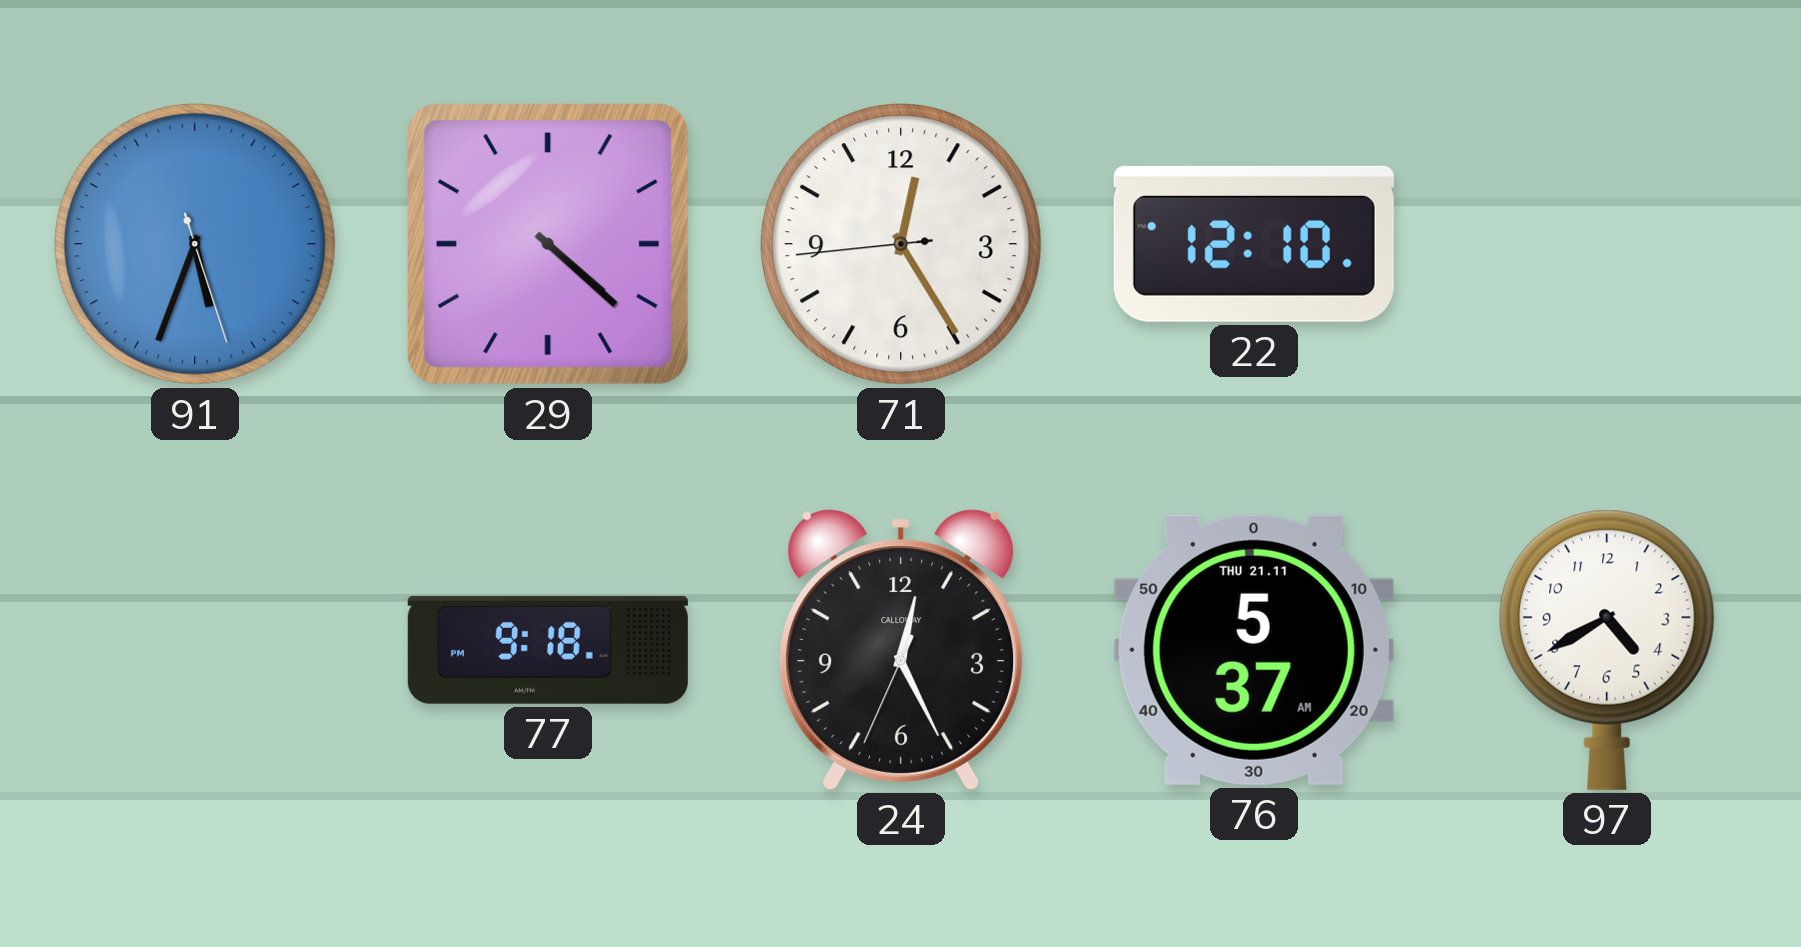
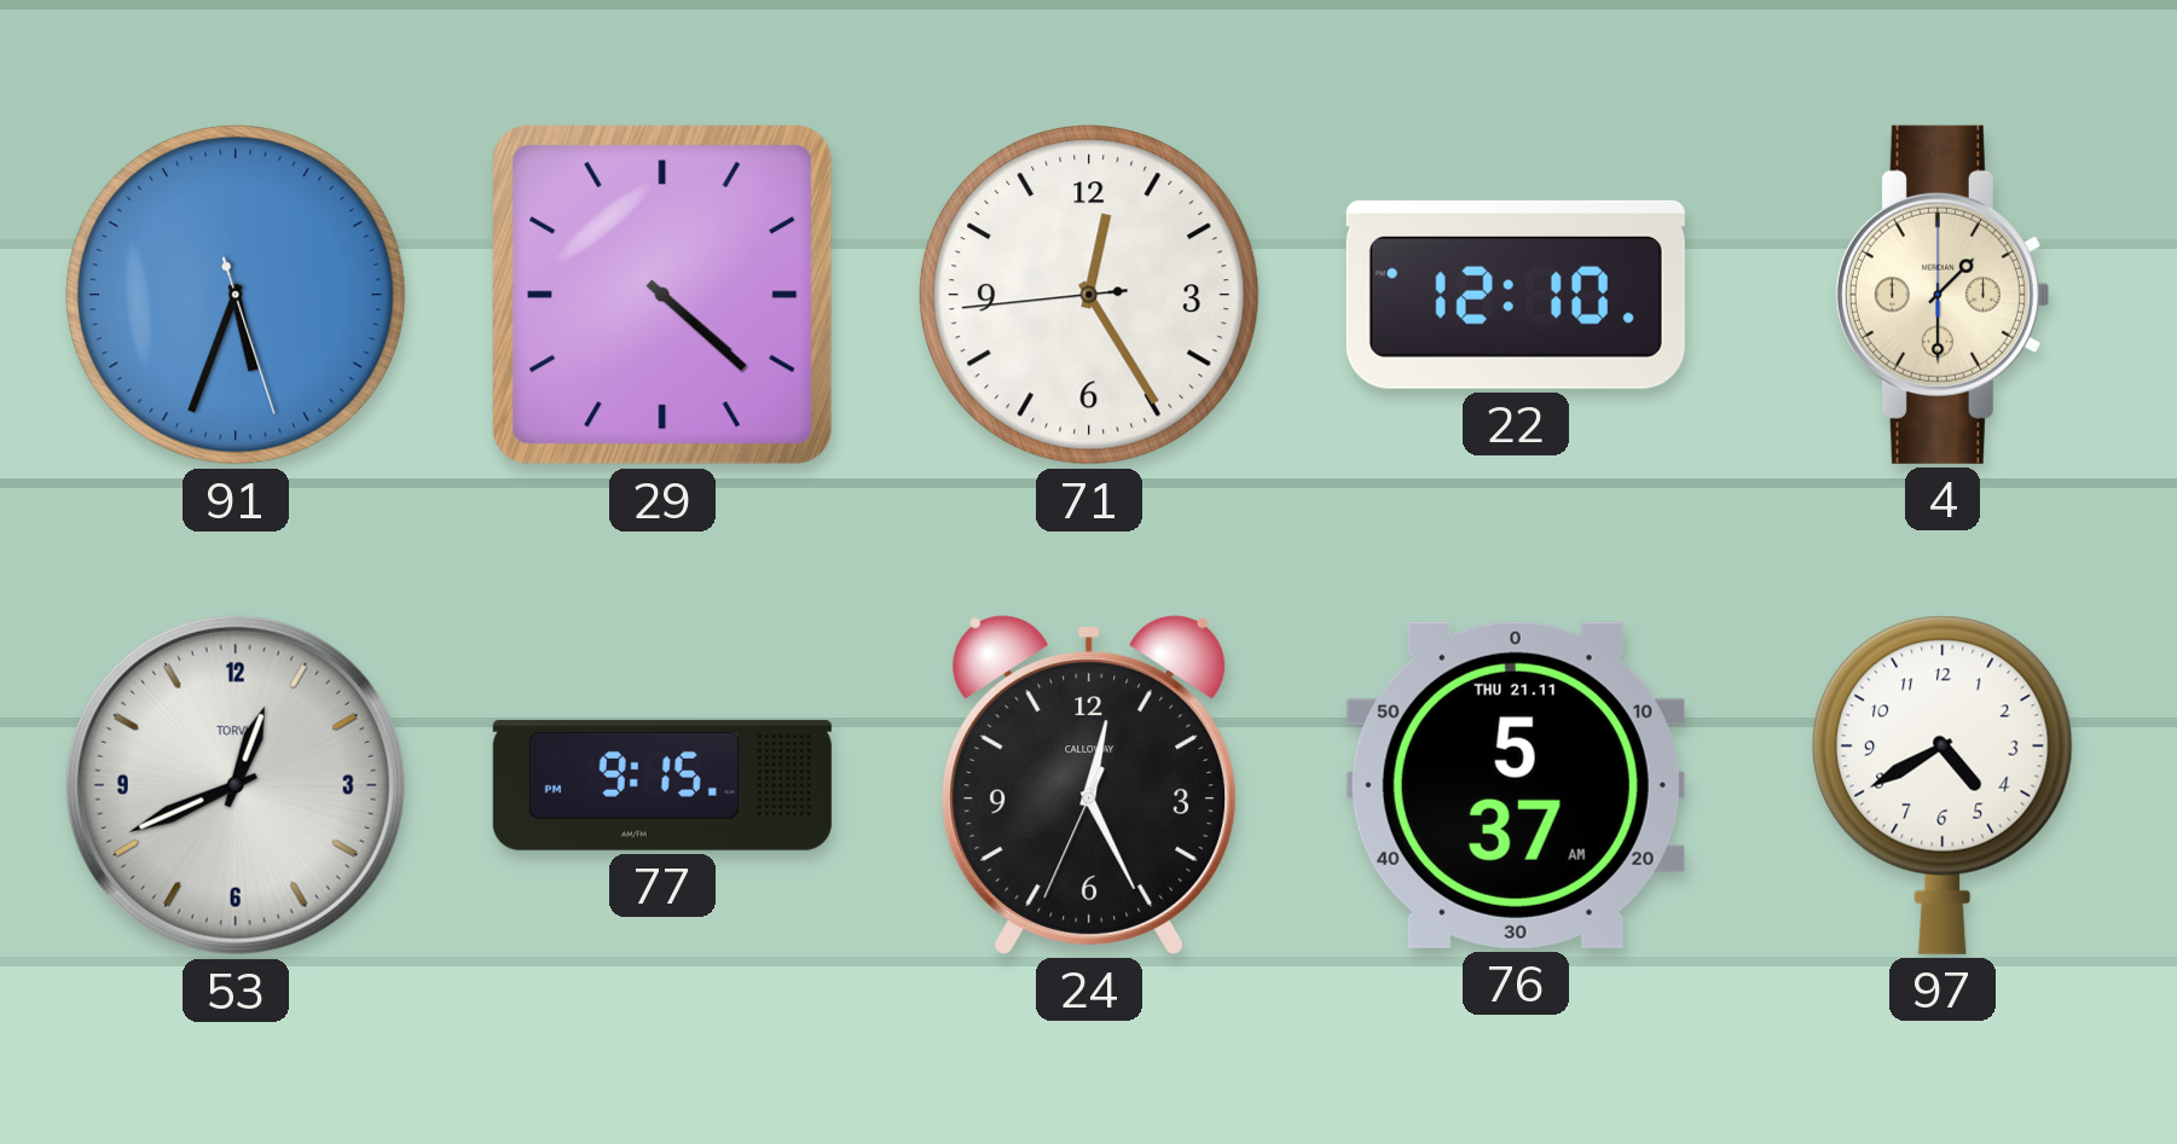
4: none -> 1:30 (1941, 295)
53: none -> 12:41 (236, 785)
77: 9:18 -> 9:15 (662, 785)
